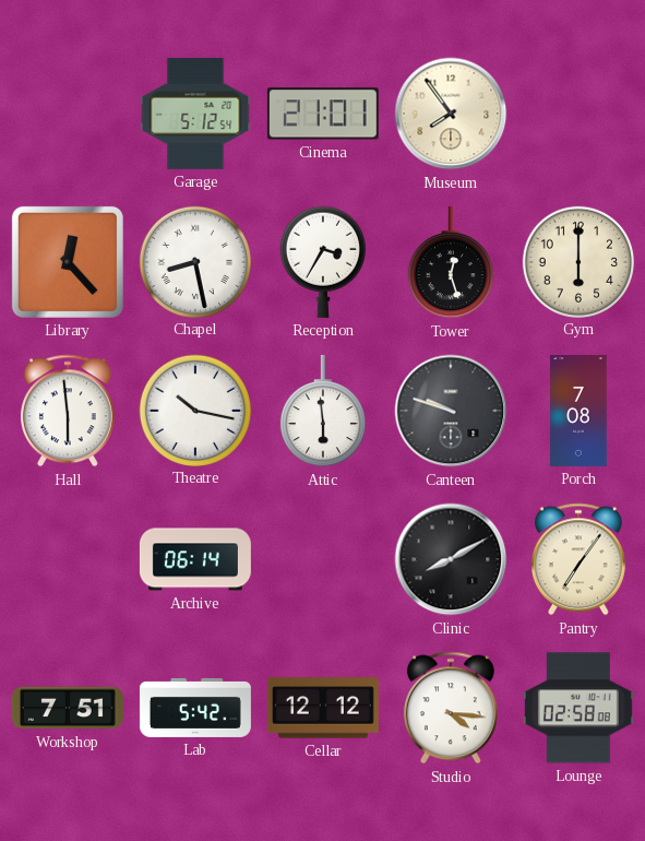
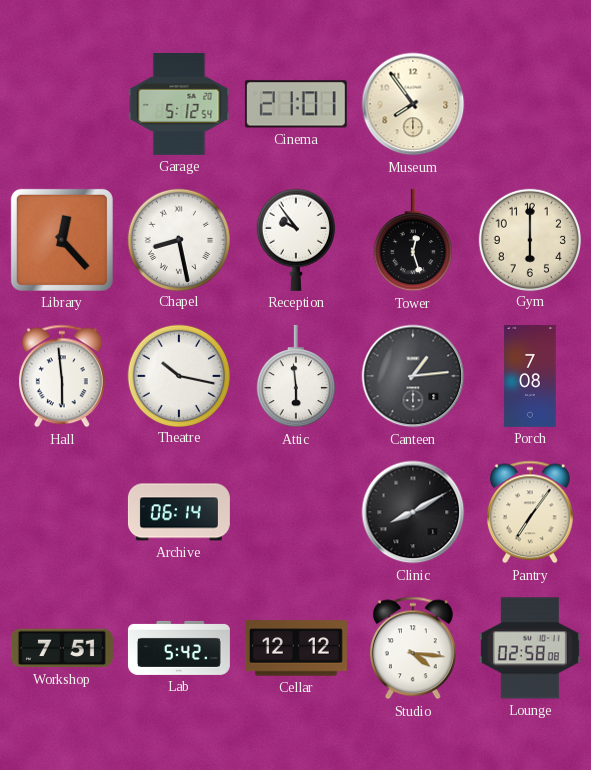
Reception: 3:35 -> 9:54 (295, 240)
Canteen: 9:48 -> 1:14 (413, 376)
